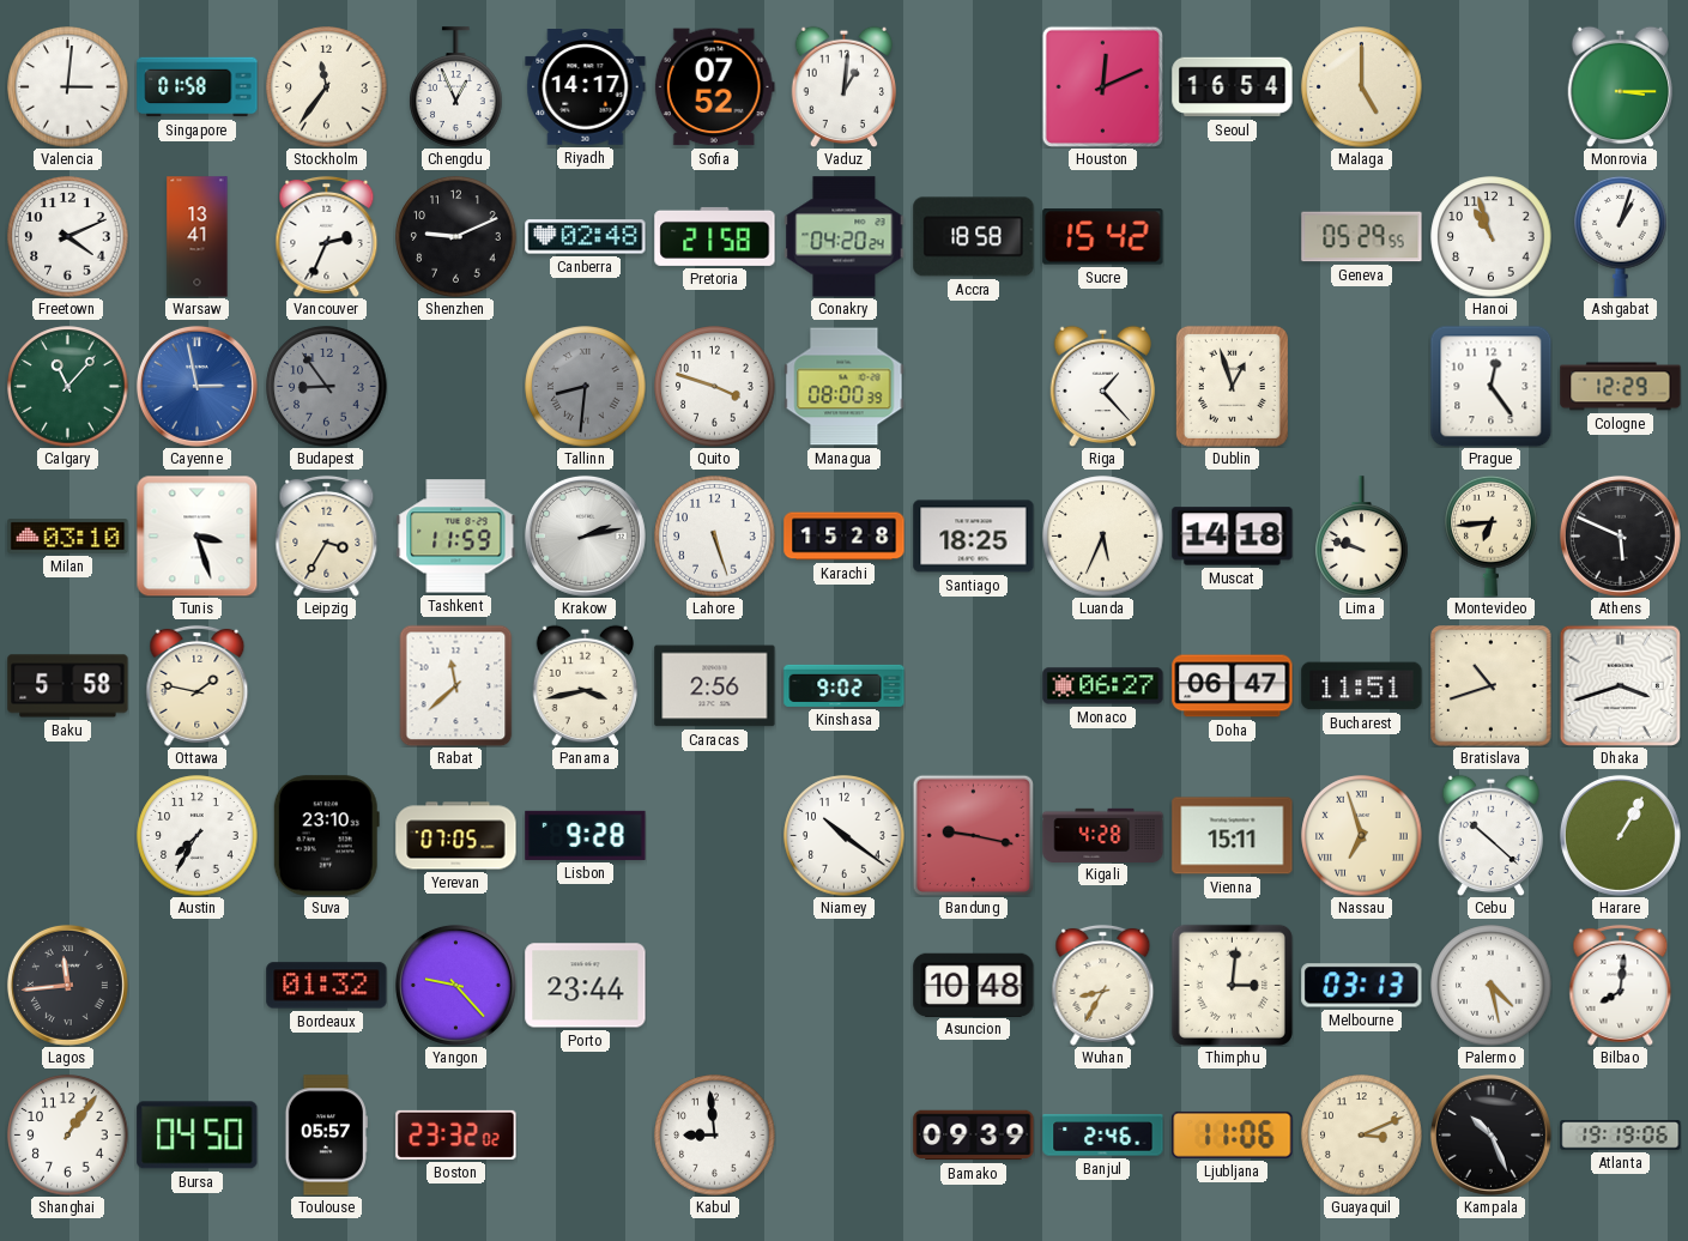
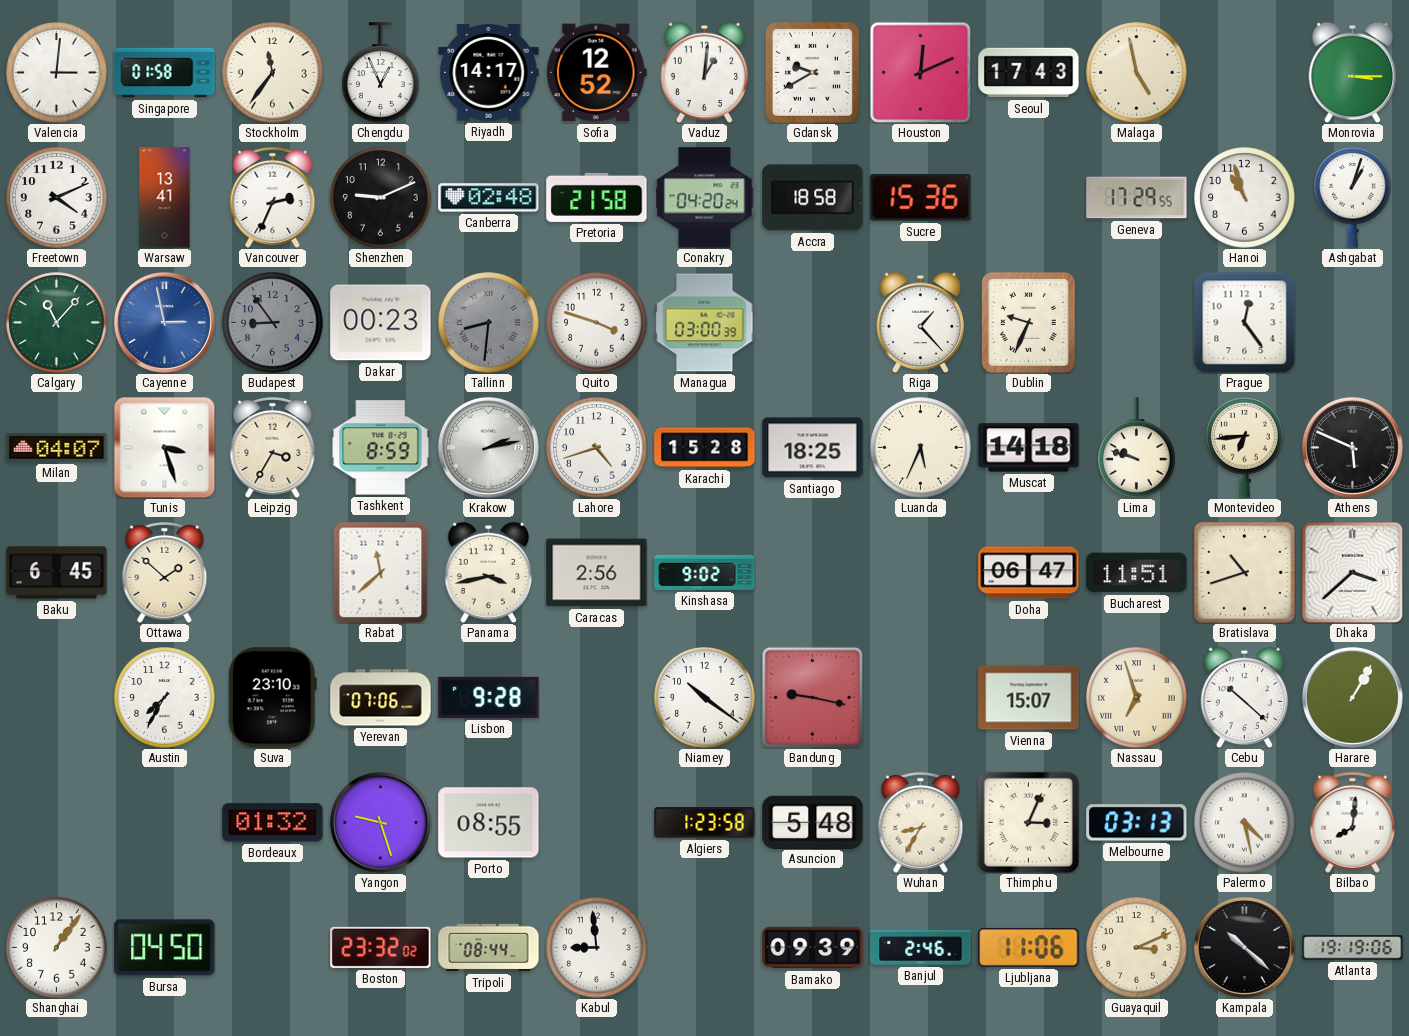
Sofia: 07:52 -> 12:52 (596, 73)
Gdansk: none -> 9:40 (812, 72)
Seoul: 16:54 -> 17:43 (1029, 73)
Malaga: 5:00 -> 4:58 (1137, 73)
Sucre: 15:42 -> 15:36 (921, 198)
Geneva: 05:29 -> 17:29 (1137, 198)
Dakar: none -> 00:23 (381, 323)
Managua: 08:00 -> 03:00 (705, 323)
Dublin: 12:57 -> 9:34 (1028, 322)
Cologne: 12:29 -> none (1621, 387)
Milan: 03:10 -> 04:07 (57, 448)
Tashkent: 11:59 -> 8:59 (381, 448)
Lahore: 5:27 -> 4:42 (597, 448)
Baku: 5:58 -> 6:45 (57, 573)
Ottawa: 1:47 -> 1:52 (165, 572)
Monaco: 06:27 -> none (1103, 686)
Dhaka: 3:42 -> 3:38 (1352, 572)
Yerevan: 07:05 -> 07:06 (381, 698)
Kigali: 4:28 -> none (1103, 835)
Vienna: 15:11 -> 15:07 (1029, 698)
Lagos: 11:44 -> none (67, 985)
Yangon: 9:23 -> 9:27 (380, 822)
Porto: 23:44 -> 08:55 (489, 823)
Algiers: none -> 1:23 (705, 823)
Asuncion: 10:48 -> 5:48 (813, 822)
Thimphu: 3:01 -> 3:04 (1028, 822)
Toulouse: 05:57 -> none (326, 1136)
Tripoli: none -> 08:44 (489, 948)
Kampala: 10:26 -> 10:22 (1244, 947)
